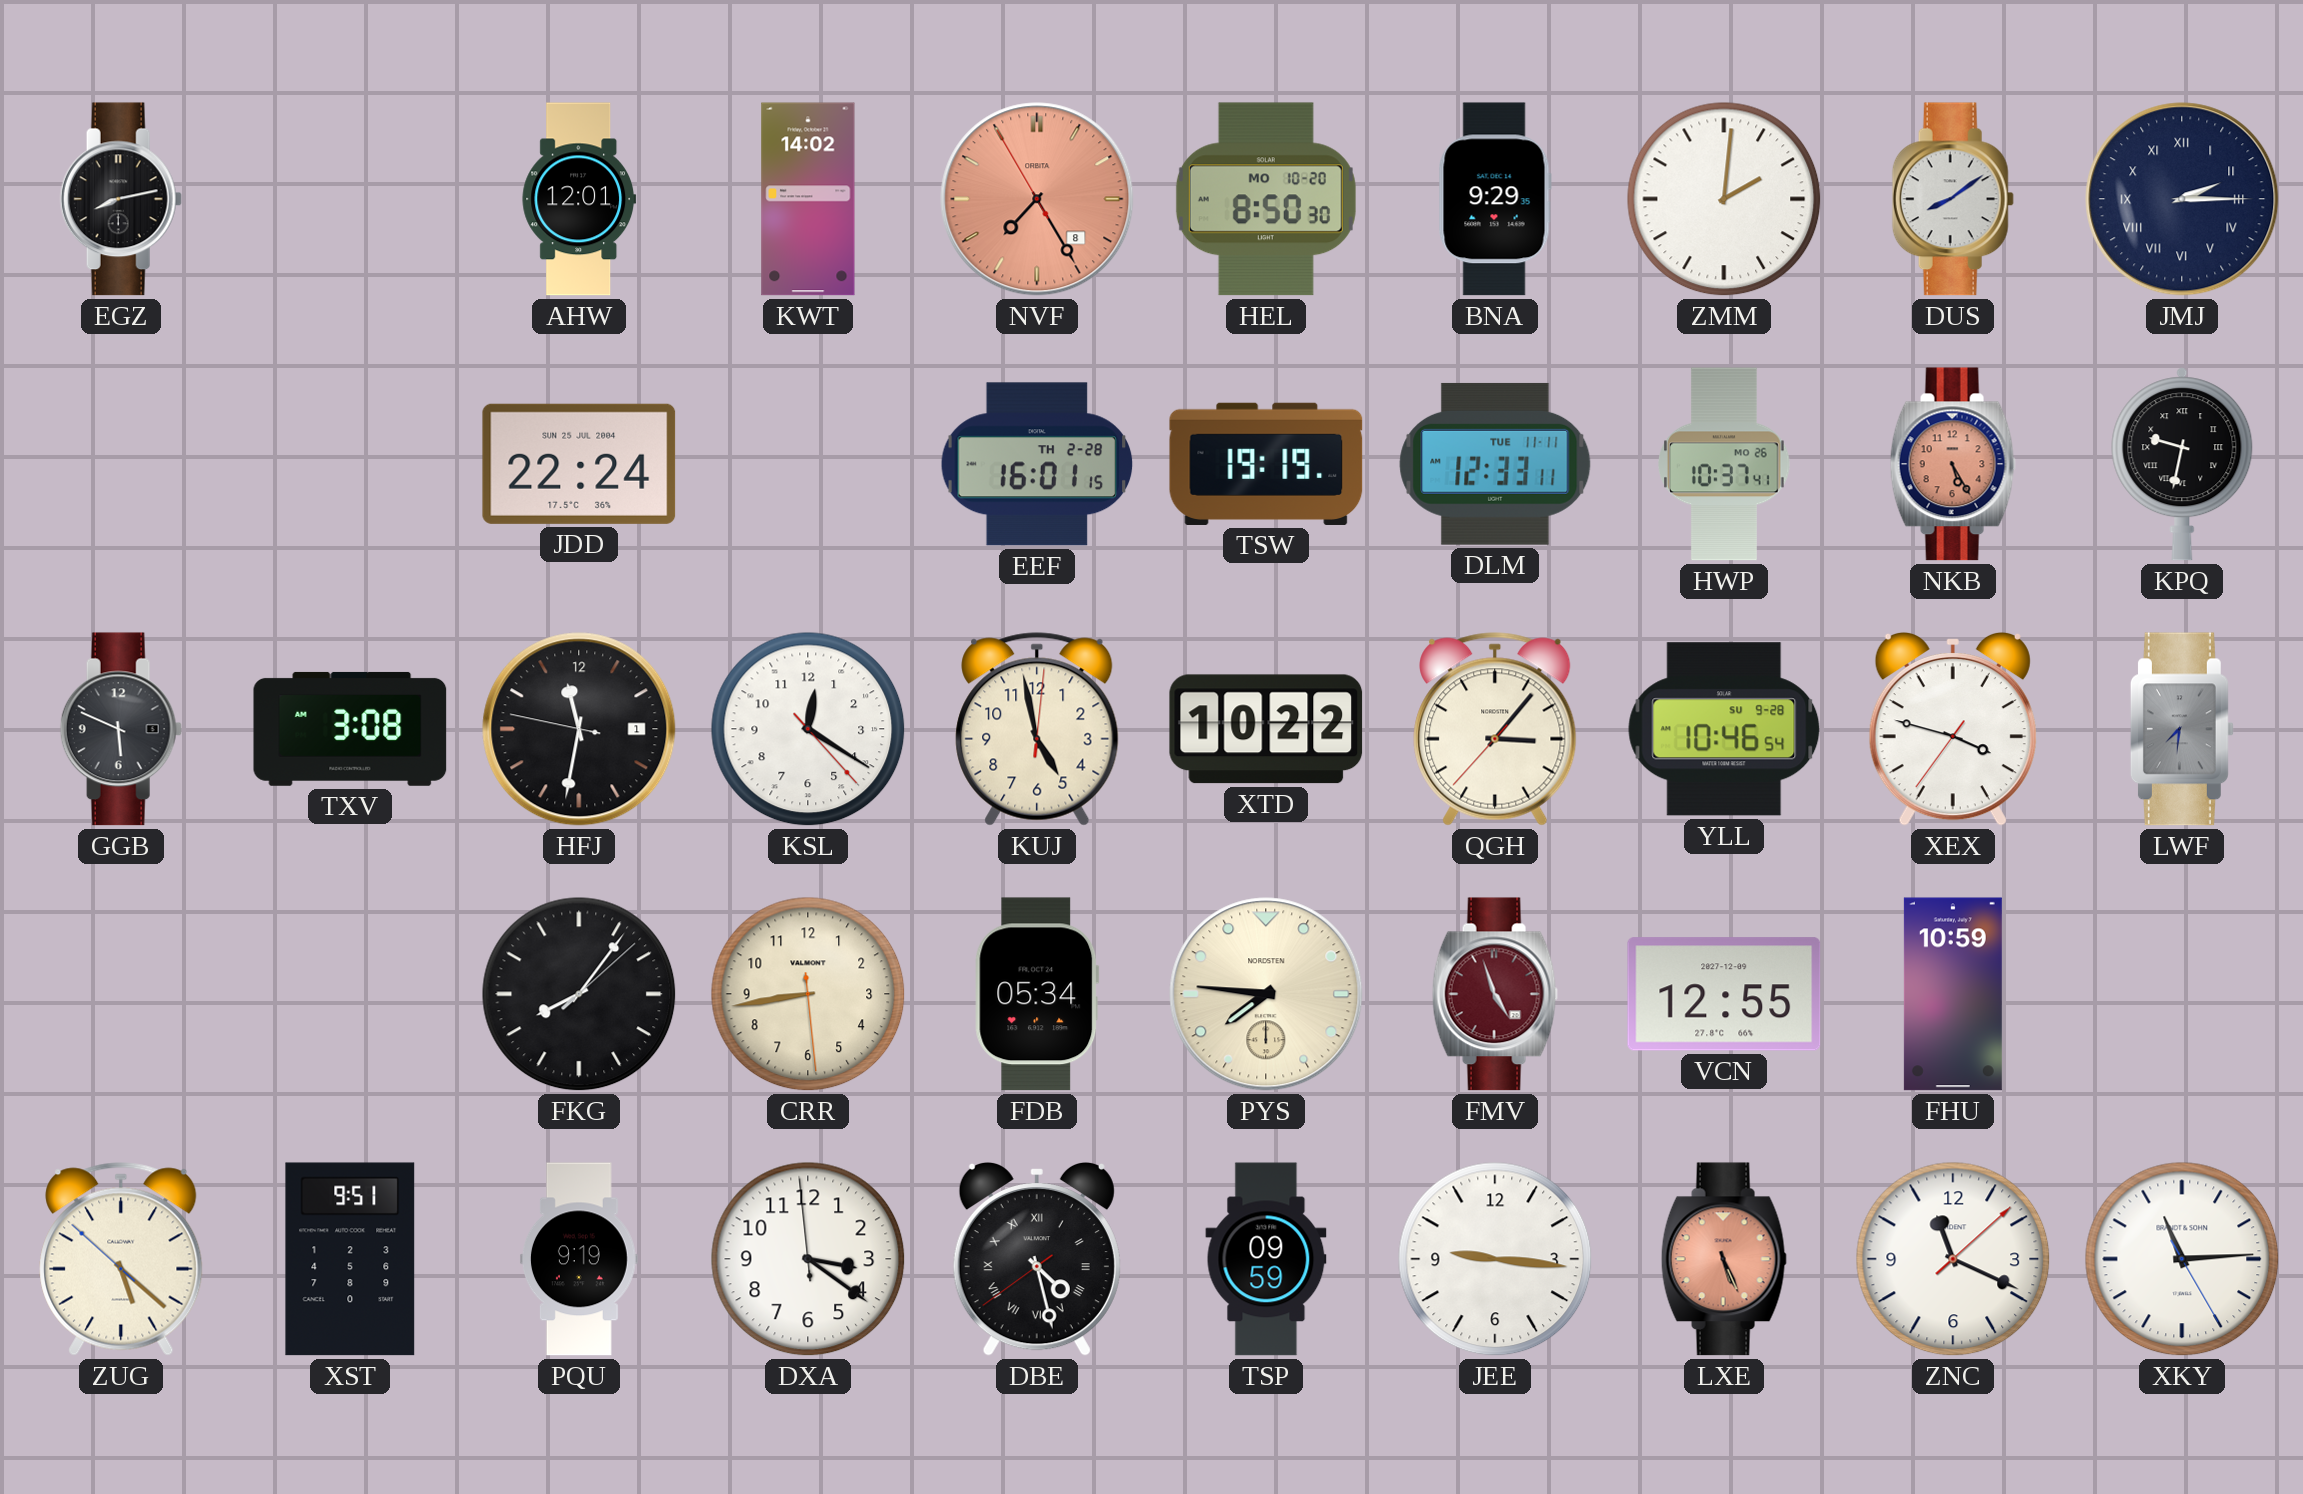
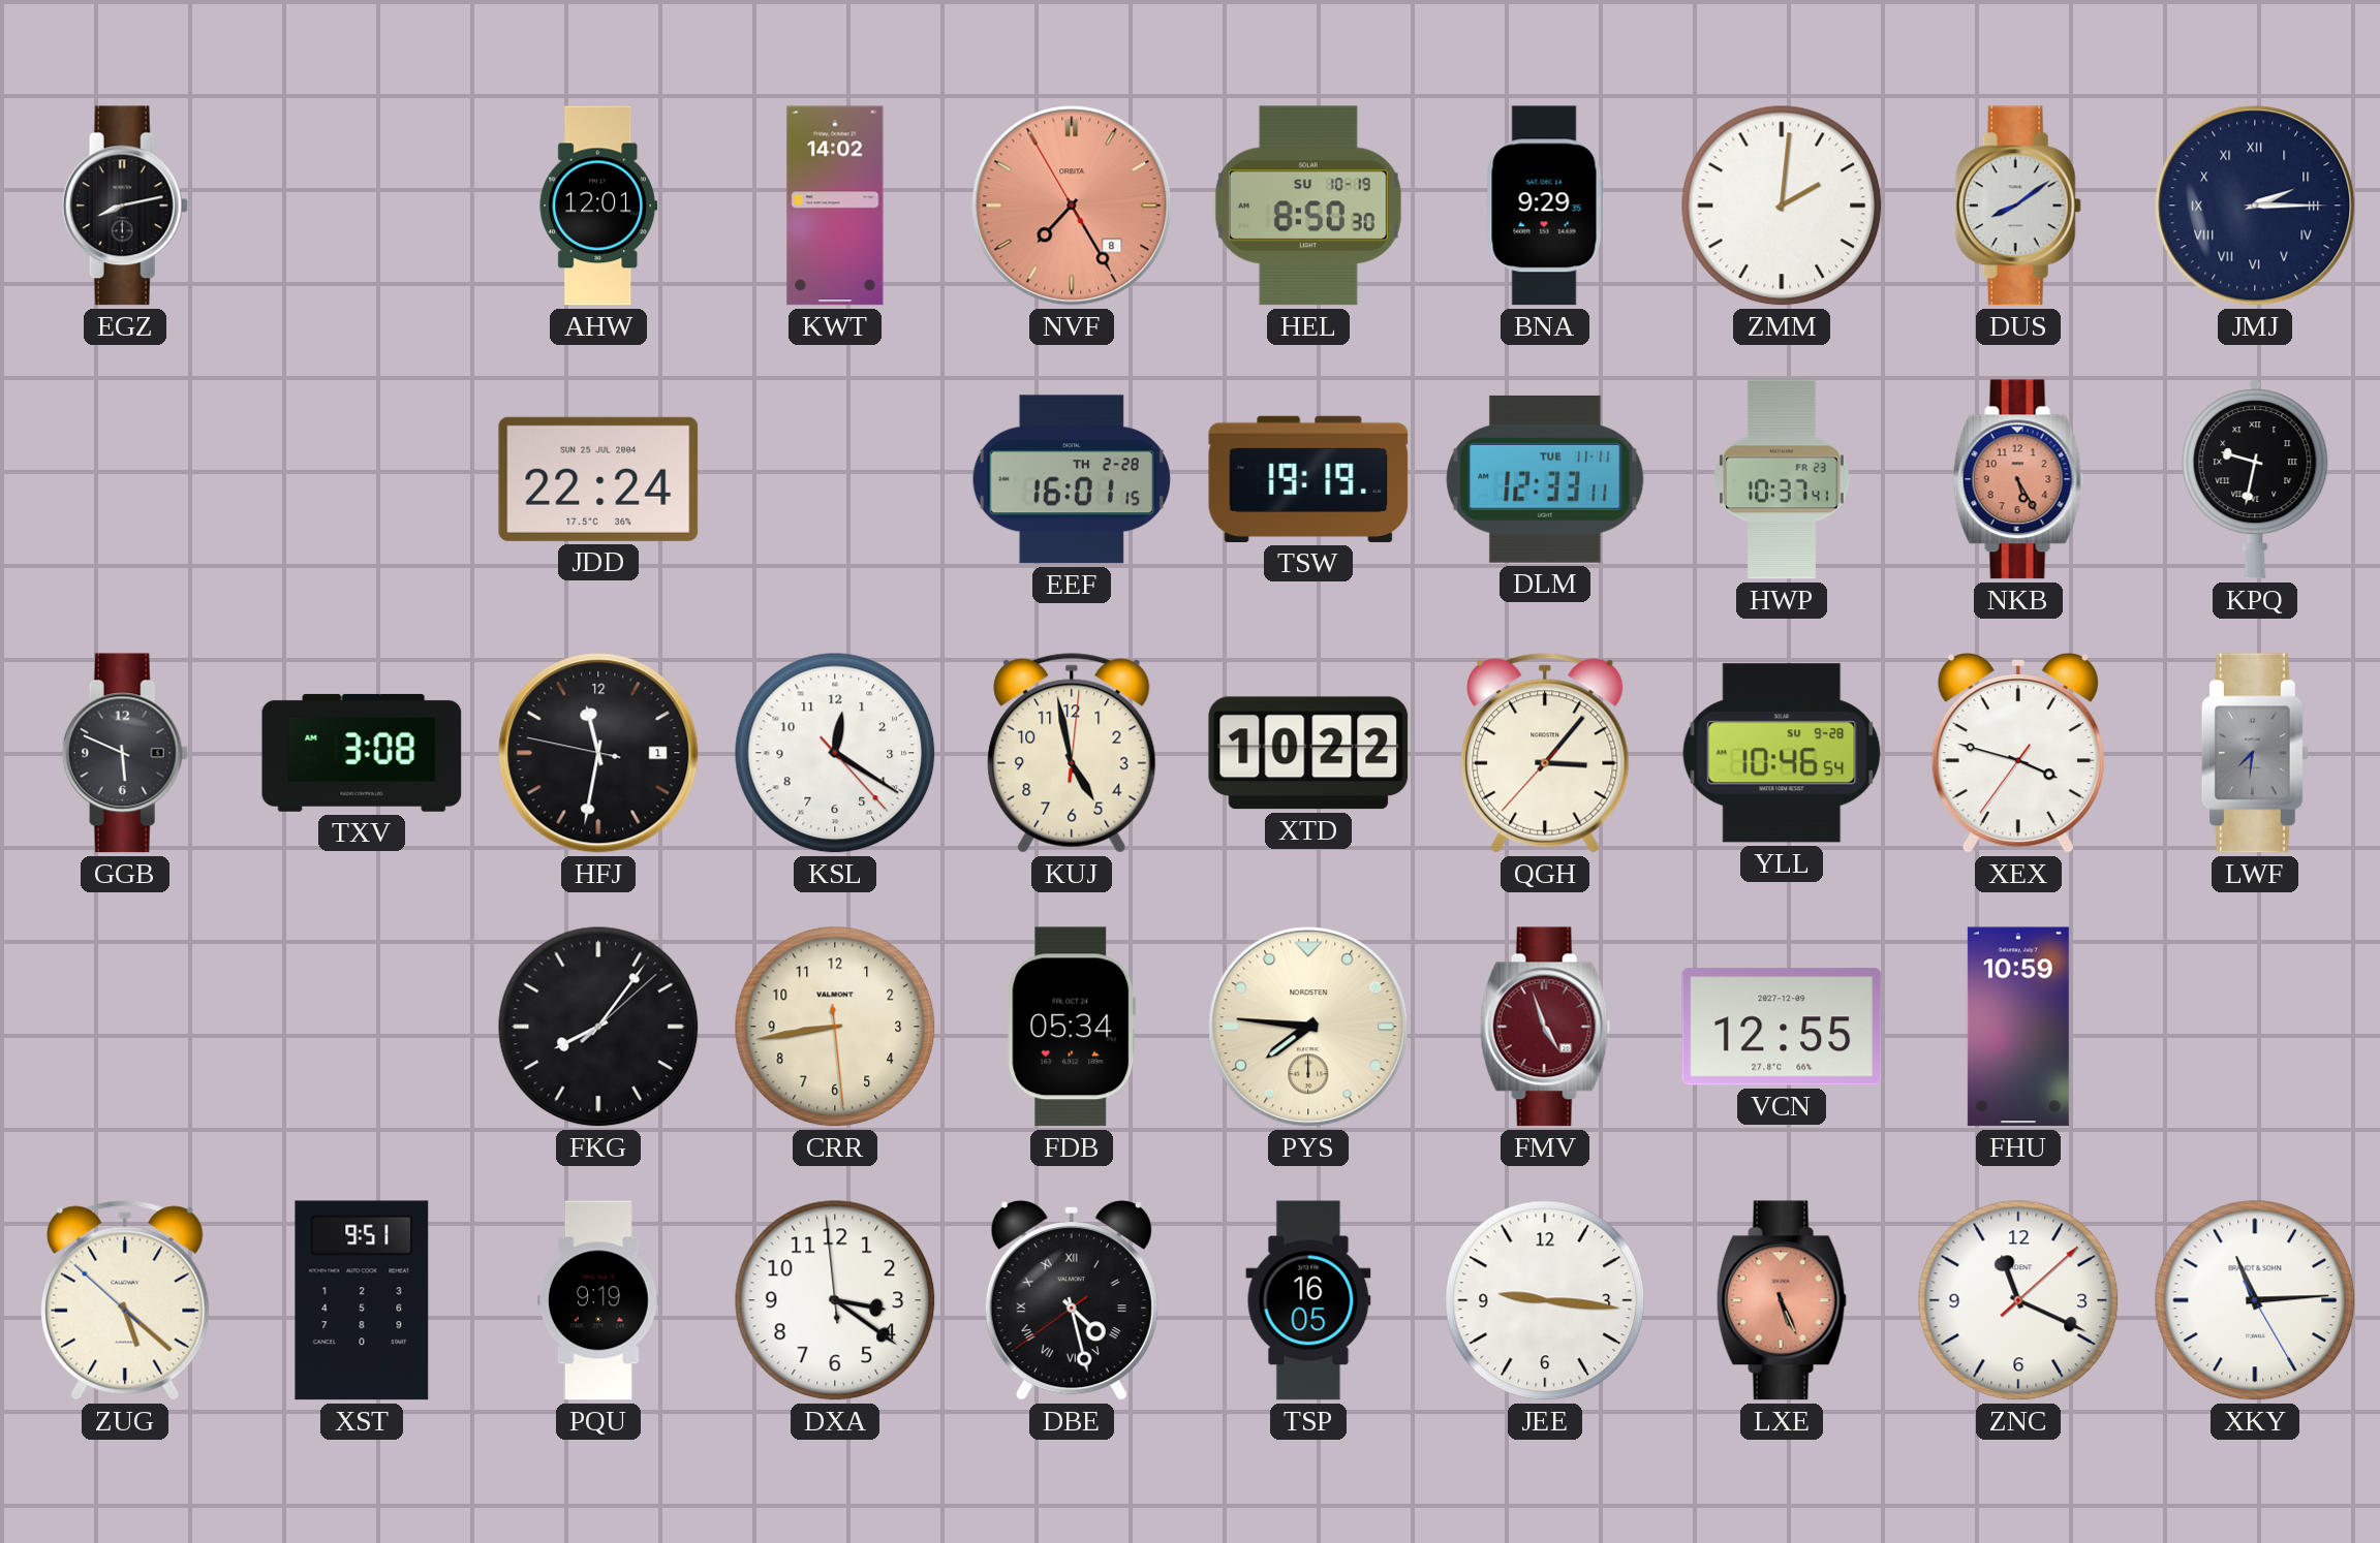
HEL date: MO 10-20 -> SU 10-19 (1308, 206)
HWP date: MO 26 -> FR 23 (1782, 479)
TSP: 09:59 -> 16:05 (1308, 1300)
